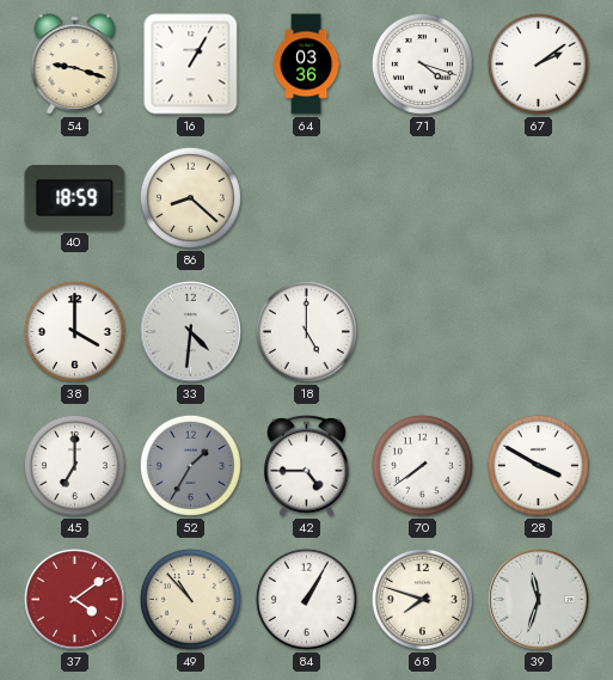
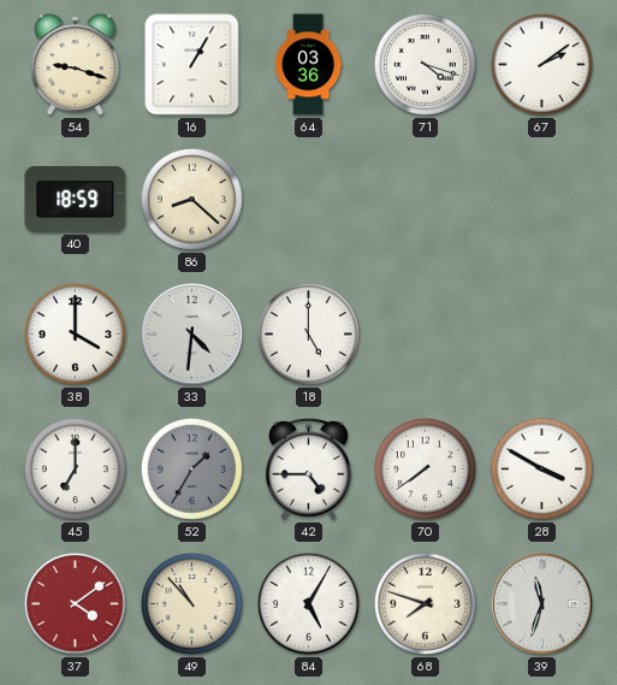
84: 1:05 -> 5:05 (308, 603)
